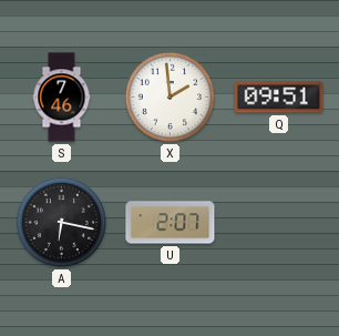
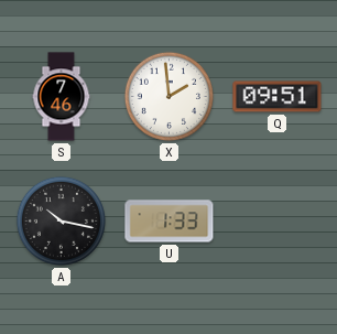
A: 6:17 -> 10:17 (61, 220)
U: 2:07 -> 1:33 (170, 222)
